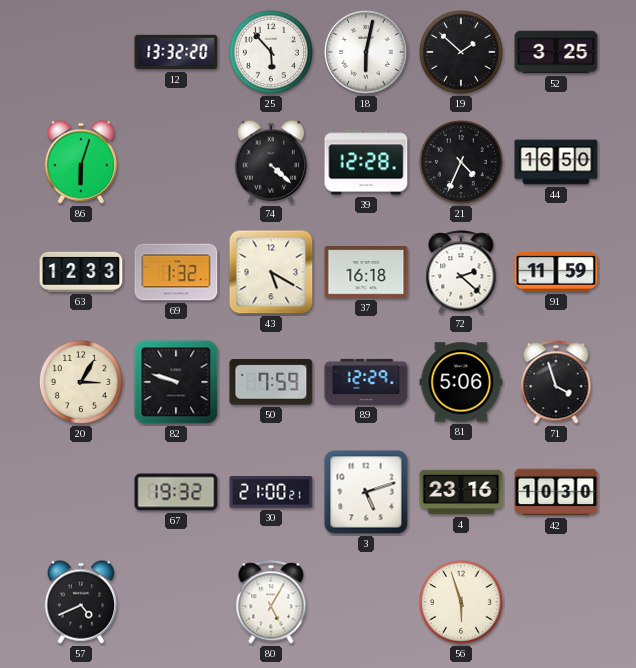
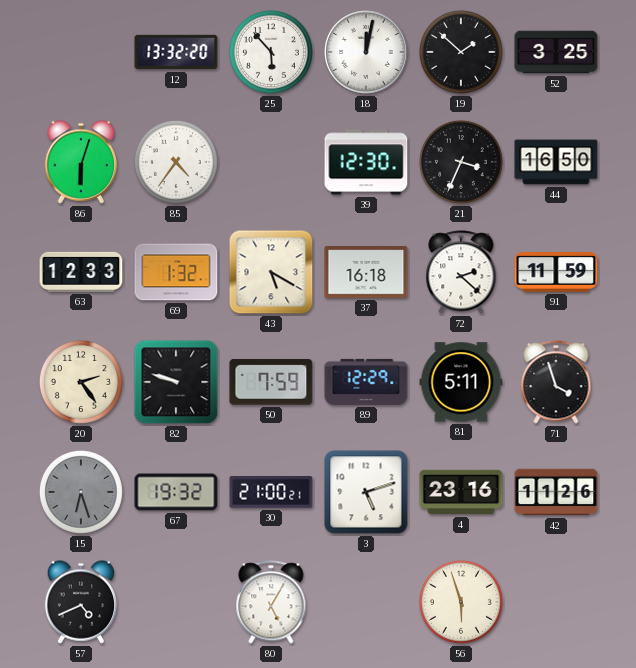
18: 6:02 -> 12:02 (367, 53)
85: none -> 4:36 (176, 162)
74: 4:22 -> none (271, 162)
39: 12:28 -> 12:30 (366, 162)
21: 4:34 -> 3:34 (461, 162)
20: 3:05 -> 2:24 (81, 382)
81: 5:06 -> 5:11 (461, 382)
15: none -> 6:27 (81, 492)
42: 10:30 -> 11:26 (556, 492)
